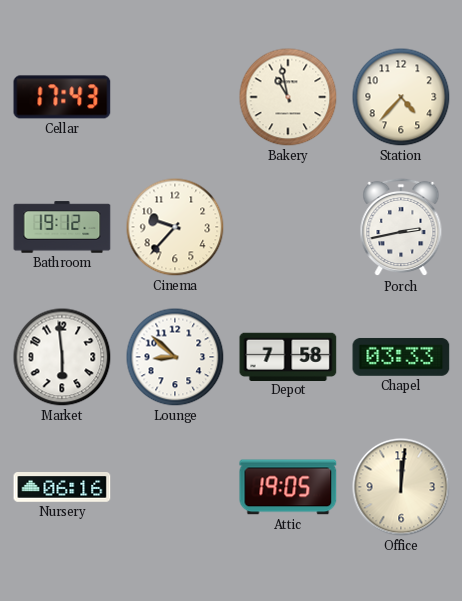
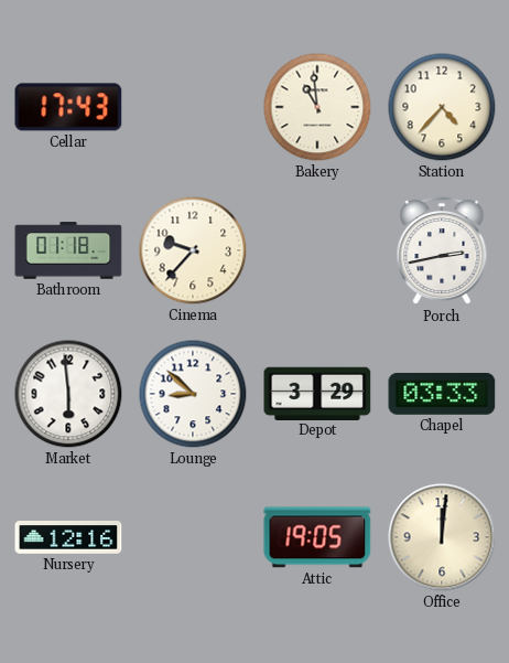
Bakery: 10:58 -> 10:59 (317, 107)
Bathroom: 19:12 -> 01:18 (68, 250)
Depot: 7:58 -> 3:29 (317, 393)
Nursery: 06:16 -> 12:16 (68, 537)
